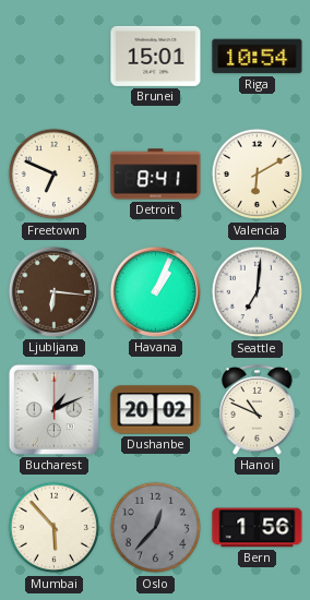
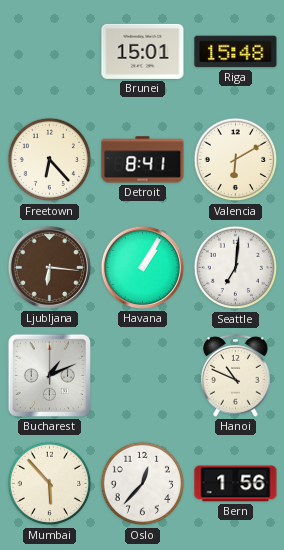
Riga: 10:54 -> 15:48 (236, 52)
Freetown: 6:49 -> 6:23 (50, 160)
Havana: 1:04 -> 1:05 (142, 267)
Dushanbe: 20:02 -> none (156, 410)
Oslo dial: grey -> white (143, 484)
